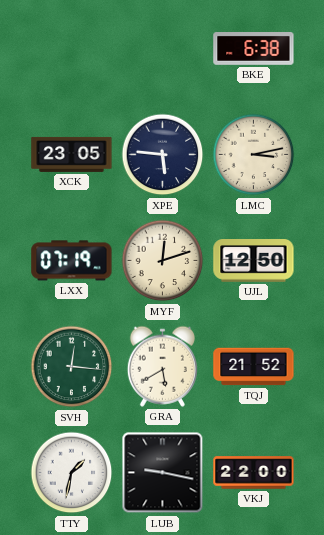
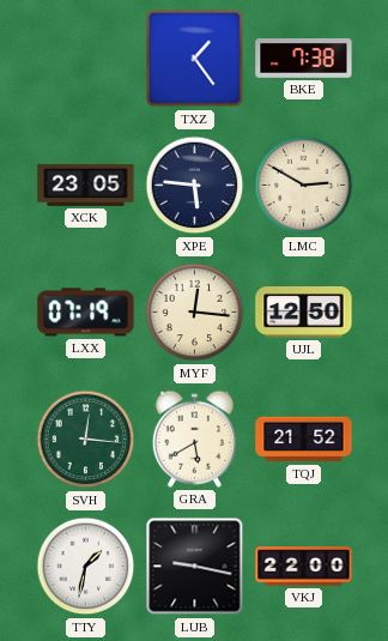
TXZ: none -> 1:24 (195, 59)
BKE: 6:38 -> 7:38 (304, 59)
LMC: 3:13 -> 2:50 (304, 186)
MYF: 12:12 -> 12:16 (195, 313)
